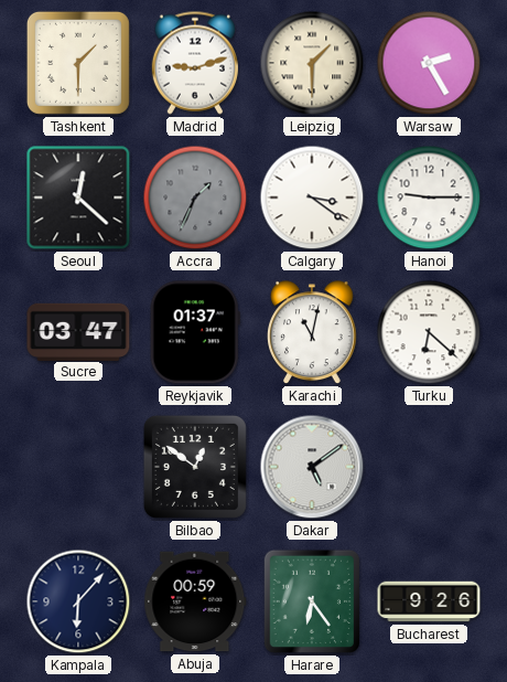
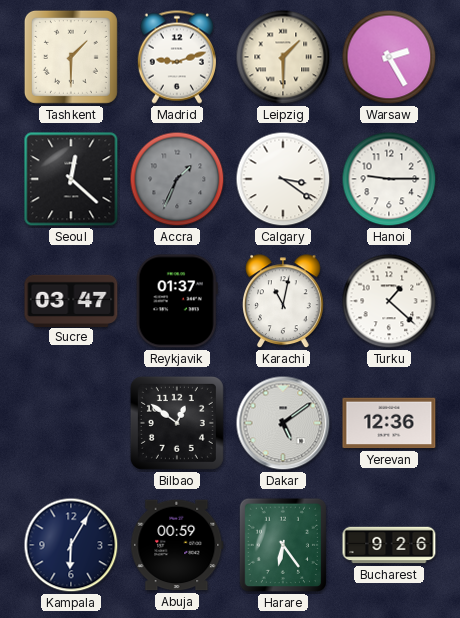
Turku: 6:22 -> 1:22 (389, 301)
Yerevan: none -> 12:36 (389, 423)
Kampala: 6:07 -> 6:05 (71, 545)
